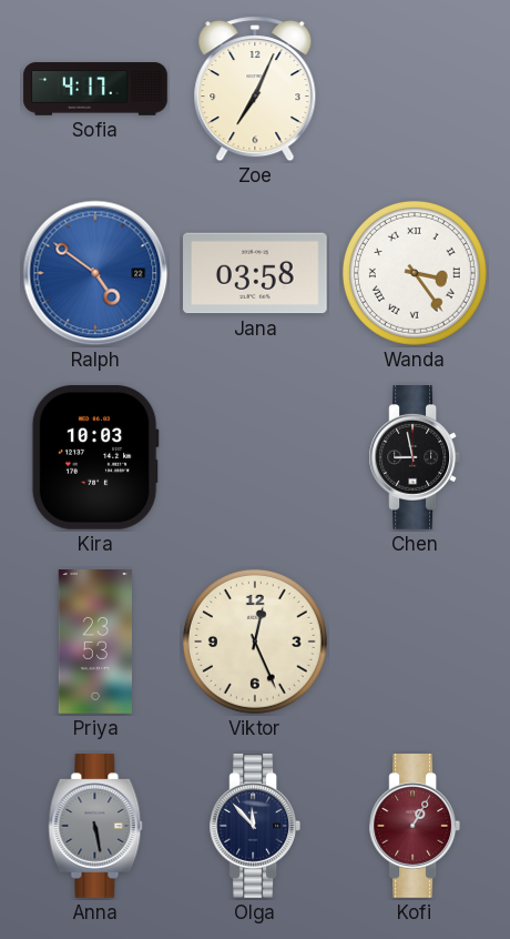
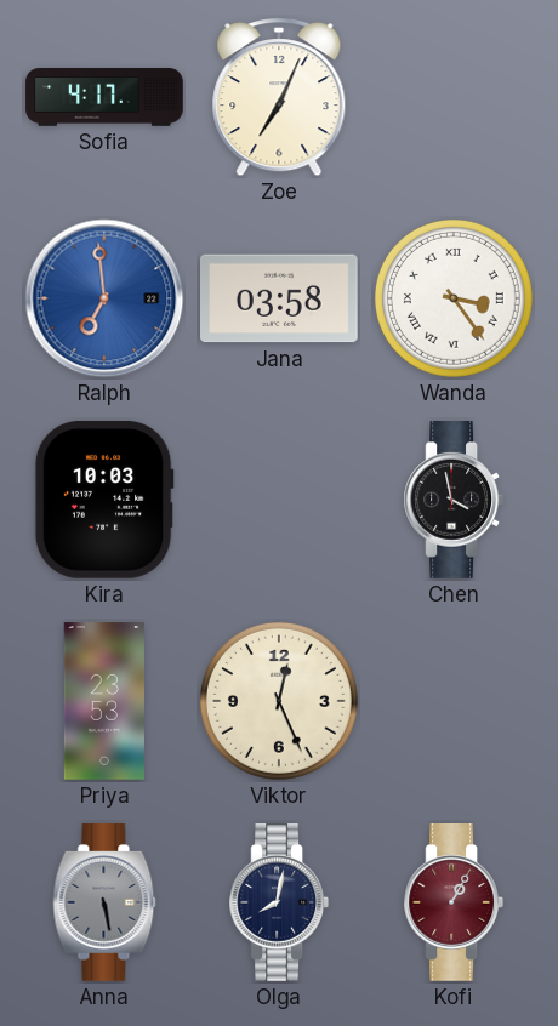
Ralph: 4:51 -> 6:59 (104, 298)
Chen: 8:58 -> 3:58 (452, 501)
Olga: 11:53 -> 8:02 (278, 904)
